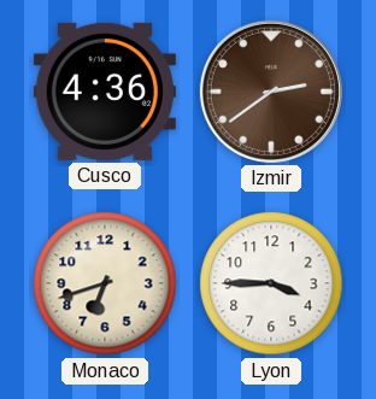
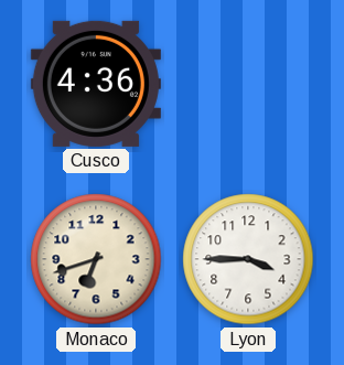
Izmir: 2:39 -> none (271, 92)
